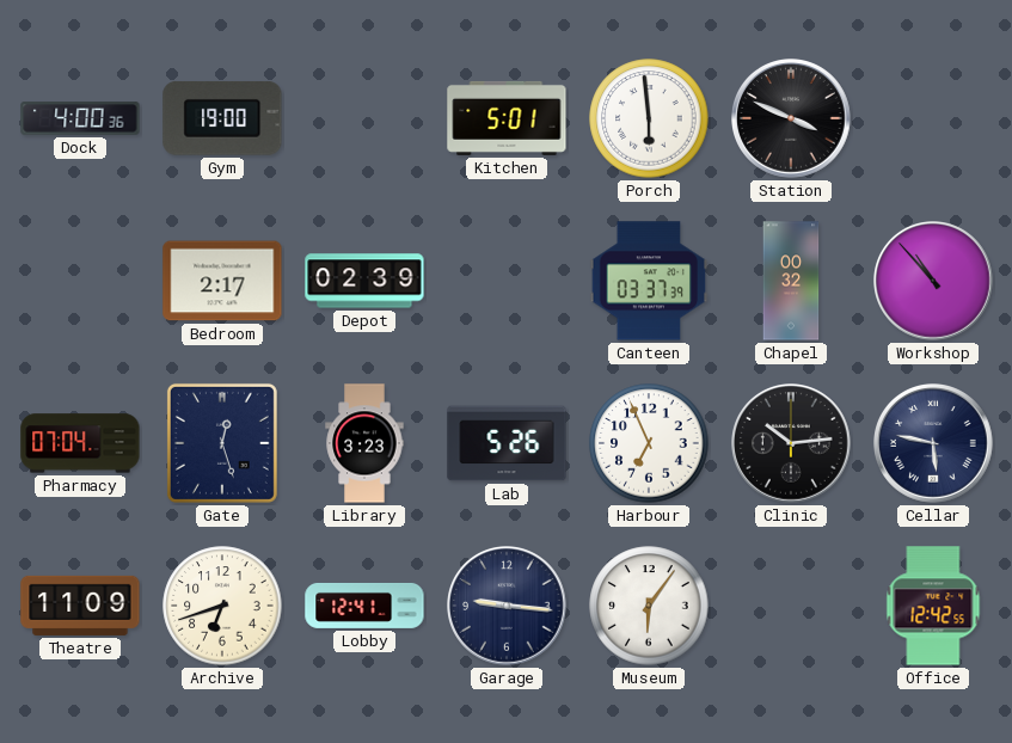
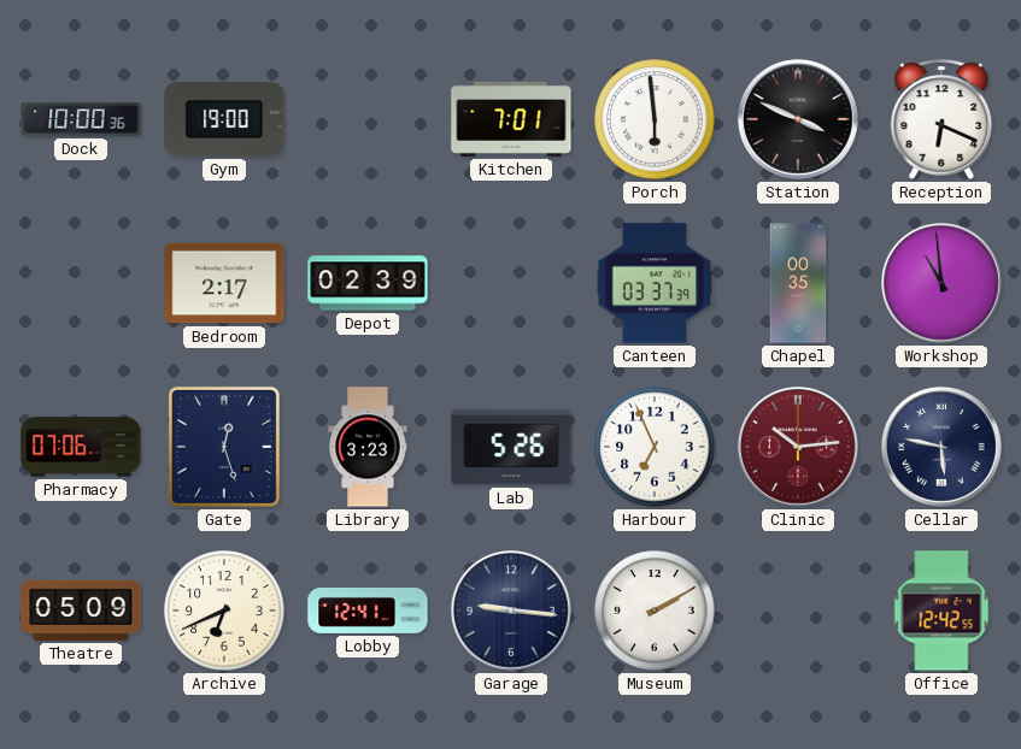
Dock: 4:00 -> 10:00 (81, 119)
Kitchen: 5:01 -> 7:01 (511, 119)
Reception: none -> 6:19 (941, 119)
Chapel: 00:32 -> 00:35 (798, 283)
Workshop: 10:53 -> 10:59 (943, 284)
Pharmacy: 07:04 -> 07:06 (81, 447)
Clinic dial: black -> burgundy (799, 448)
Theatre: 11:09 -> 05:09 (81, 611)
Archive: 6:42 -> 6:41 (224, 611)
Museum: 6:06 -> 2:10 (655, 611)
